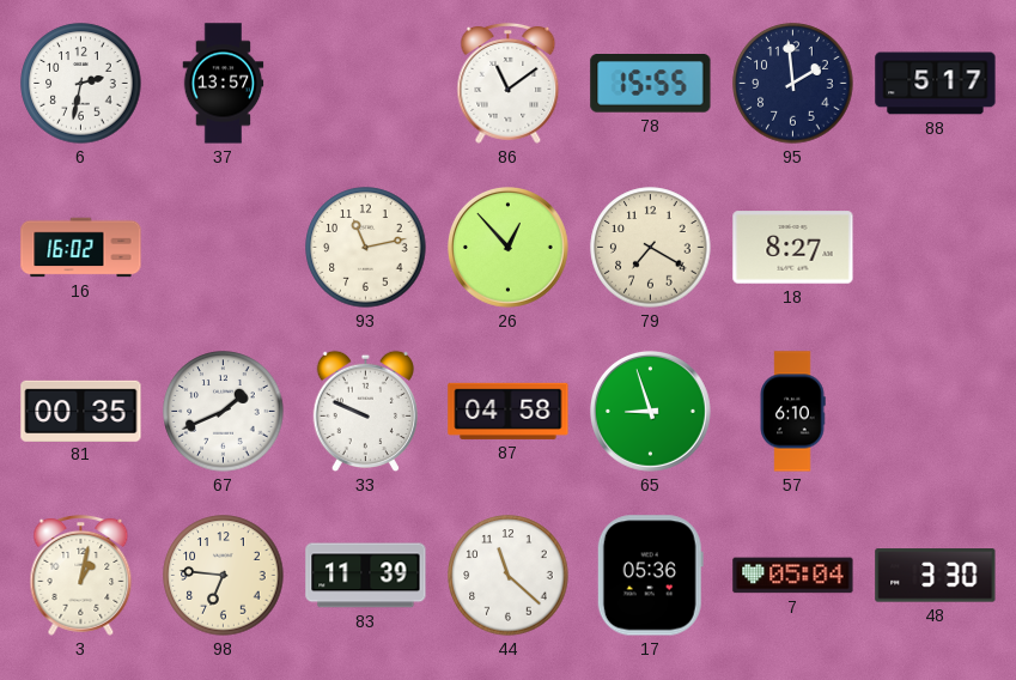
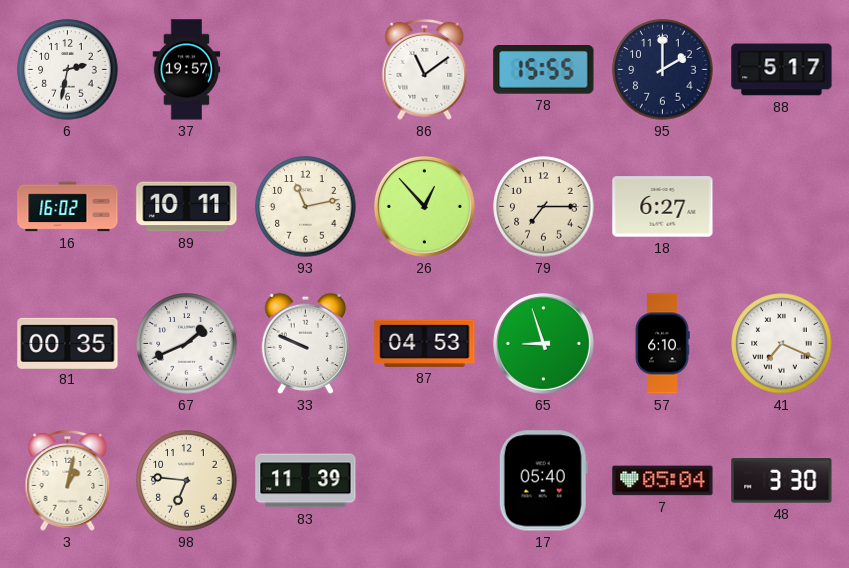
37: 13:57 -> 19:57 (187, 70)
95: 1:59 -> 2:00 (663, 70)
89: none -> 10:11 (187, 207)
79: 7:20 -> 7:15 (544, 207)
18: 8:27 -> 6:27 (663, 207)
87: 04:58 -> 04:53 (425, 343)
41: none -> 7:19 (782, 344)
44: 11:22 -> none (509, 576)
17: 05:36 -> 05:40 (543, 481)
